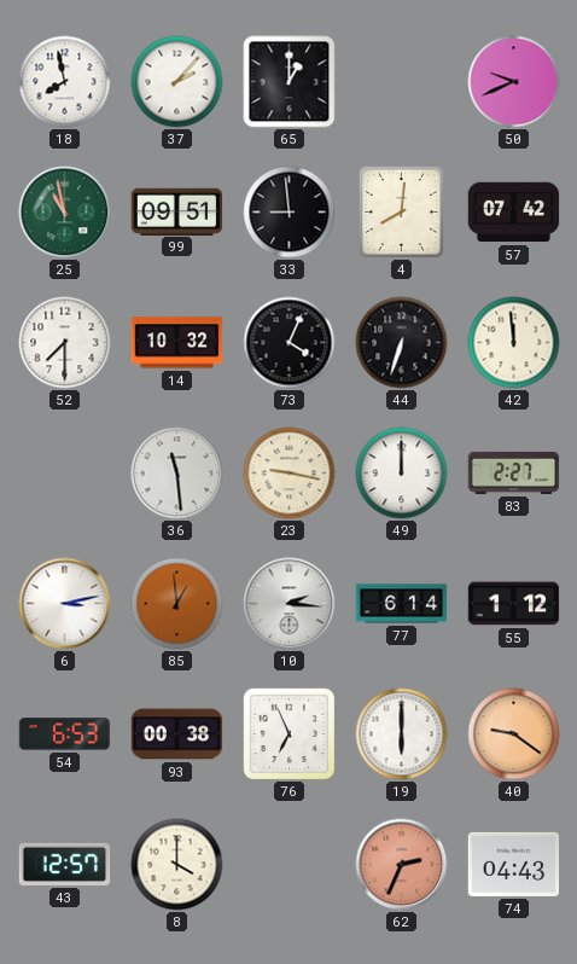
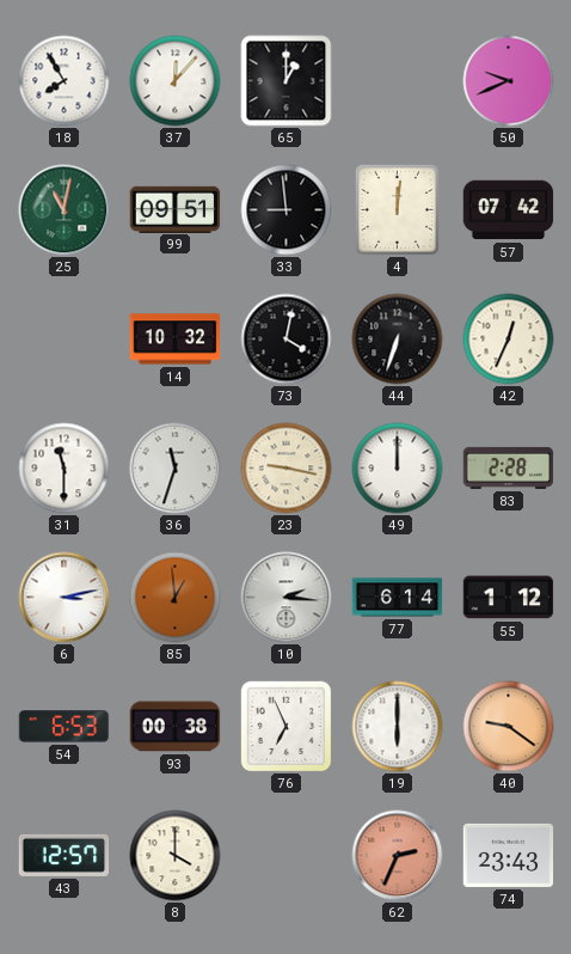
18: 7:58 -> 7:55 (65, 81)
37: 2:07 -> 12:07 (176, 81)
25: 10:58 -> 11:02 (65, 210)
4: 8:01 -> 12:01 (397, 209)
52: 7:30 -> none (65, 343)
73: 4:04 -> 4:02 (287, 340)
42: 11:59 -> 12:34 (509, 340)
31: none -> 11:30 (65, 469)
36: 11:29 -> 11:33 (176, 469)
83: 2:27 -> 2:28 (509, 467)
74: 04:43 -> 23:43 (509, 855)
